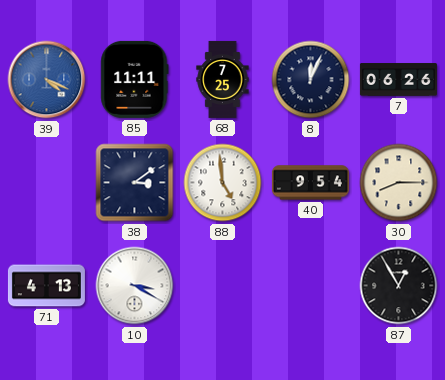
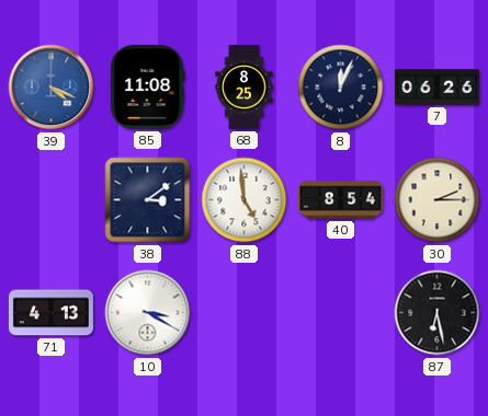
85: 11:11 -> 11:08 (148, 86)
68: 7:25 -> 8:25 (245, 86)
40: 9:54 -> 8:54 (340, 200)
30: 8:15 -> 2:15 (438, 200)
87: 12:55 -> 6:28 (438, 313)
